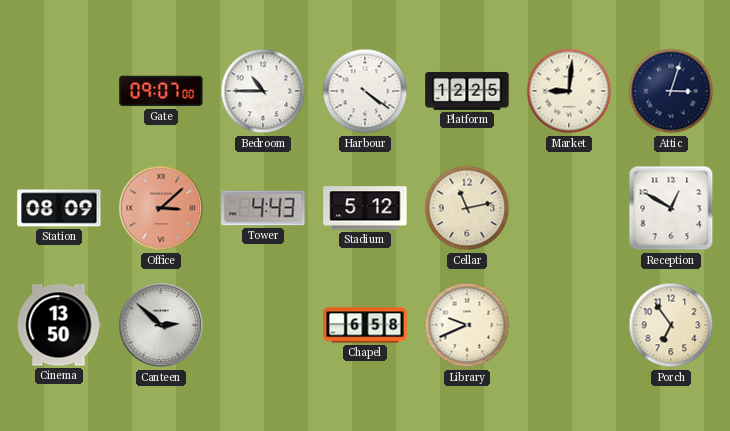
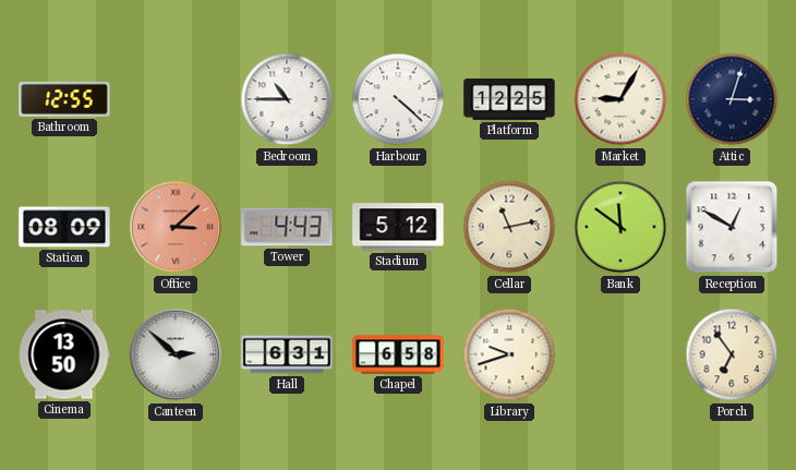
Bathroom: none -> 12:55 (64, 99)
Gate: 09:07 -> none (161, 91)
Harbour: 4:21 -> 4:22 (398, 99)
Market: 9:01 -> 9:05 (620, 99)
Bank: none -> 11:51 (620, 227)
Hall: none -> 6:31 (287, 354)
Library: 9:41 -> 9:42 (509, 354)
